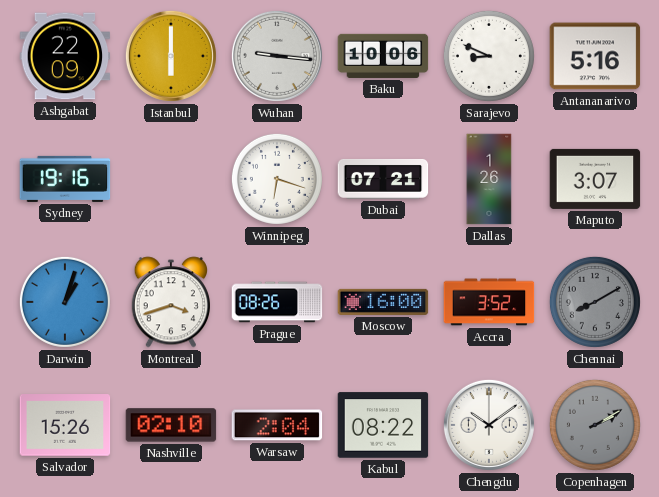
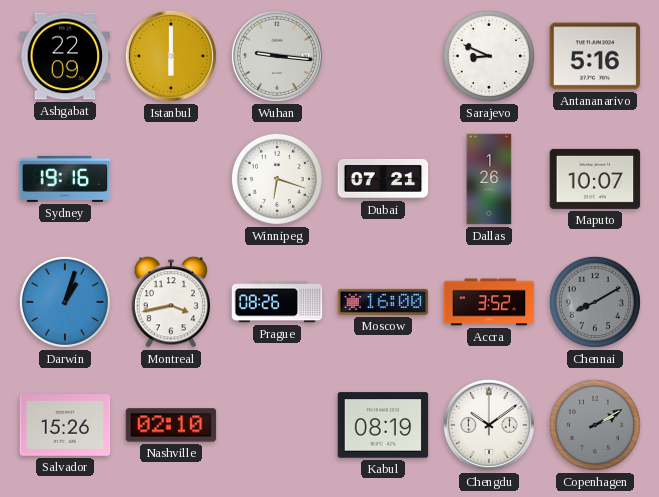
Baku: 10:06 -> none (383, 56)
Maputo: 3:07 -> 10:07 (595, 179)
Montreal: 3:42 -> 3:43 (170, 302)
Warsaw: 2:04 -> none (277, 425)
Kabul: 08:22 -> 08:19 (383, 425)
